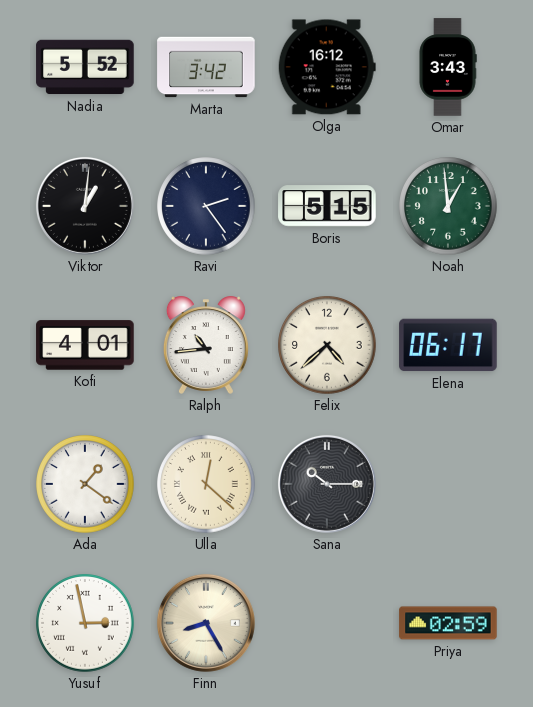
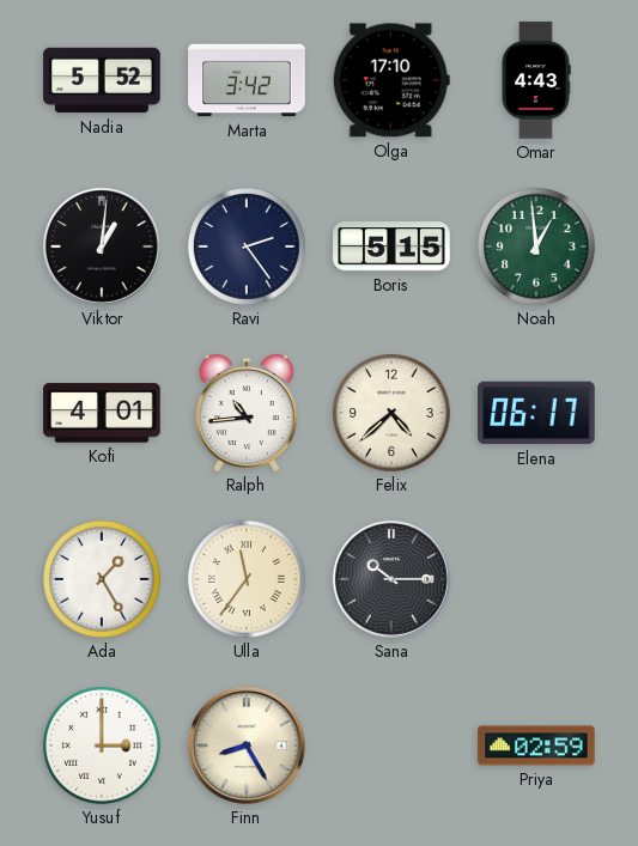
Olga: 16:12 -> 17:10 (391, 80)
Omar: 3:43 -> 4:43 (536, 80)
Ada: 1:21 -> 1:25 (102, 579)
Ulla: 12:22 -> 11:36 (247, 579)
Yusuf: 2:58 -> 3:00 (102, 745)
